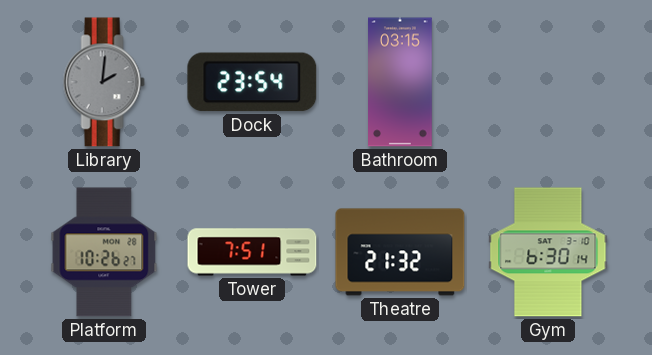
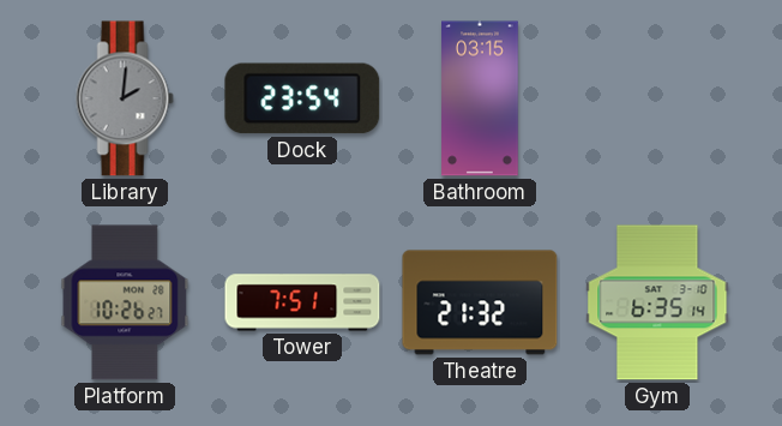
Gym: 6:30 -> 6:35 (657, 302)
